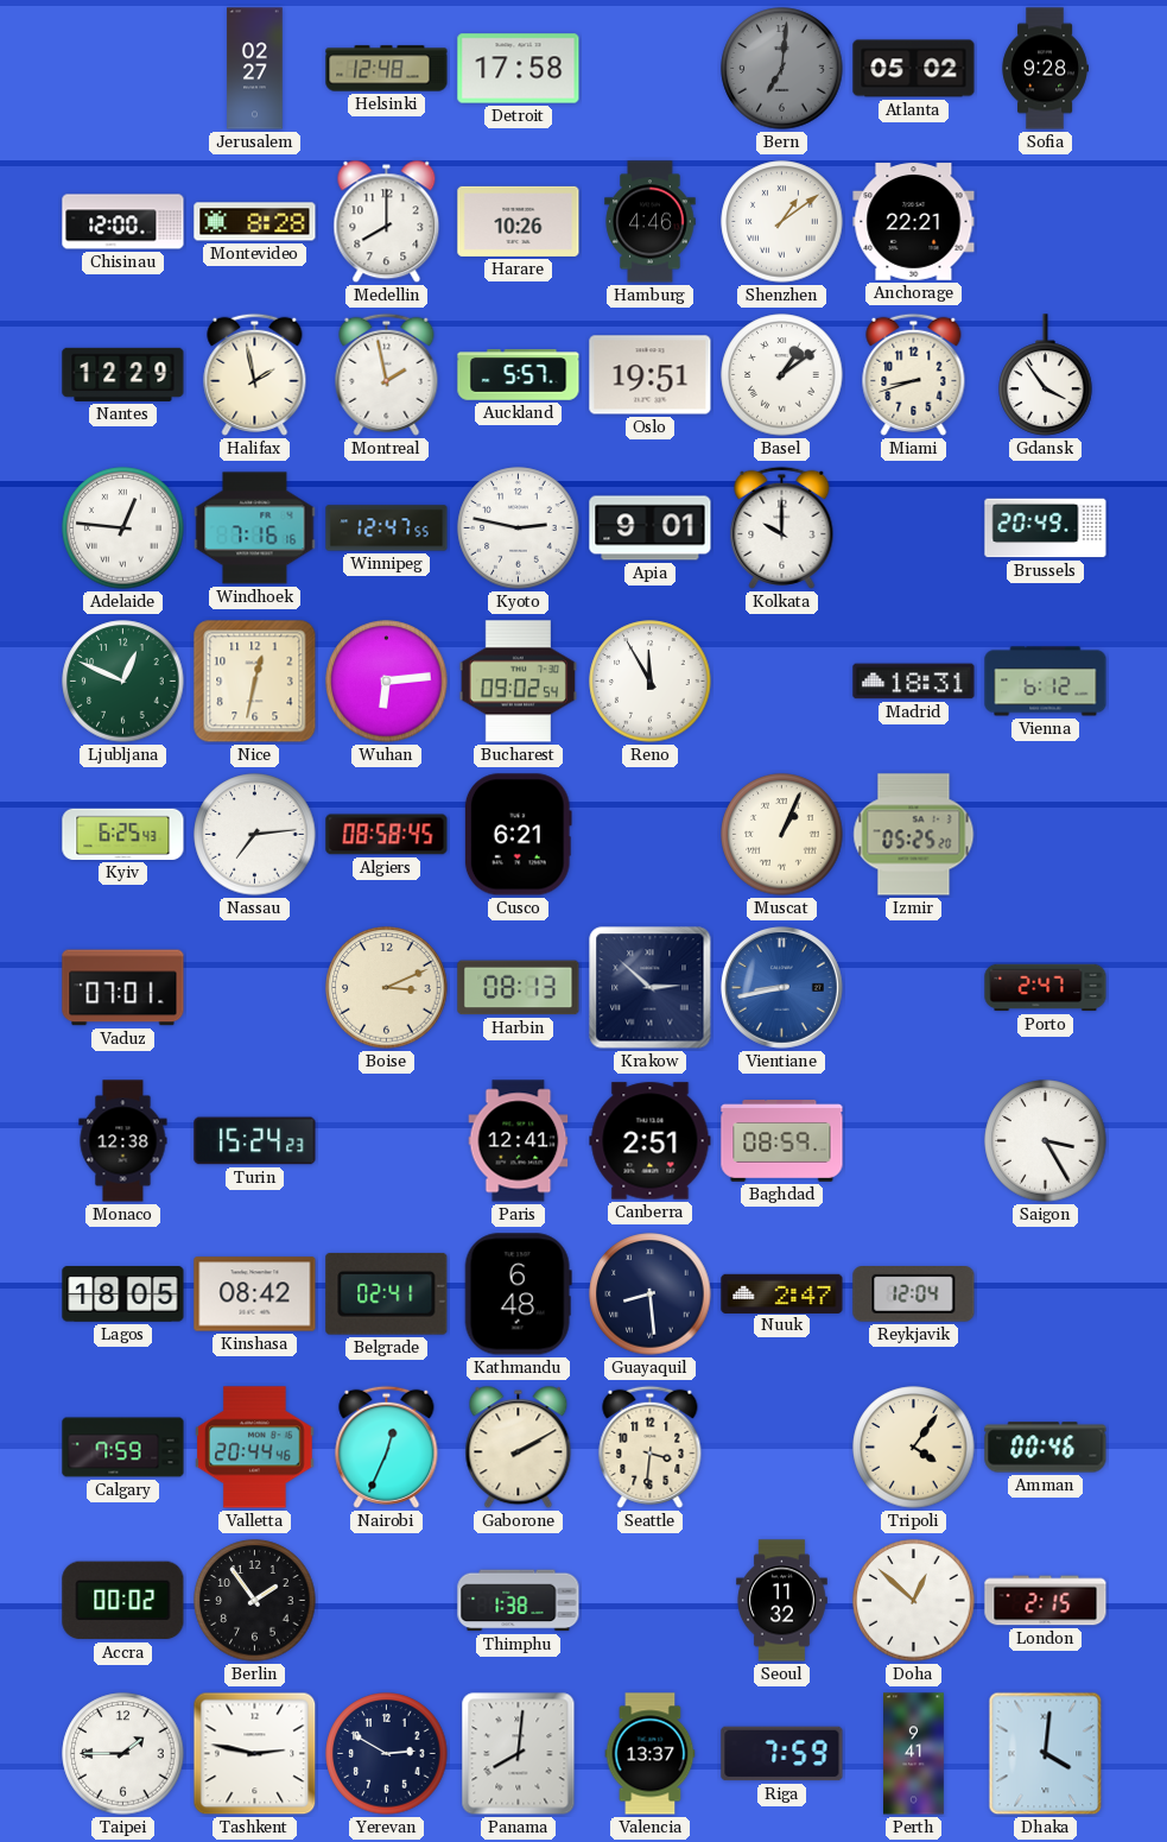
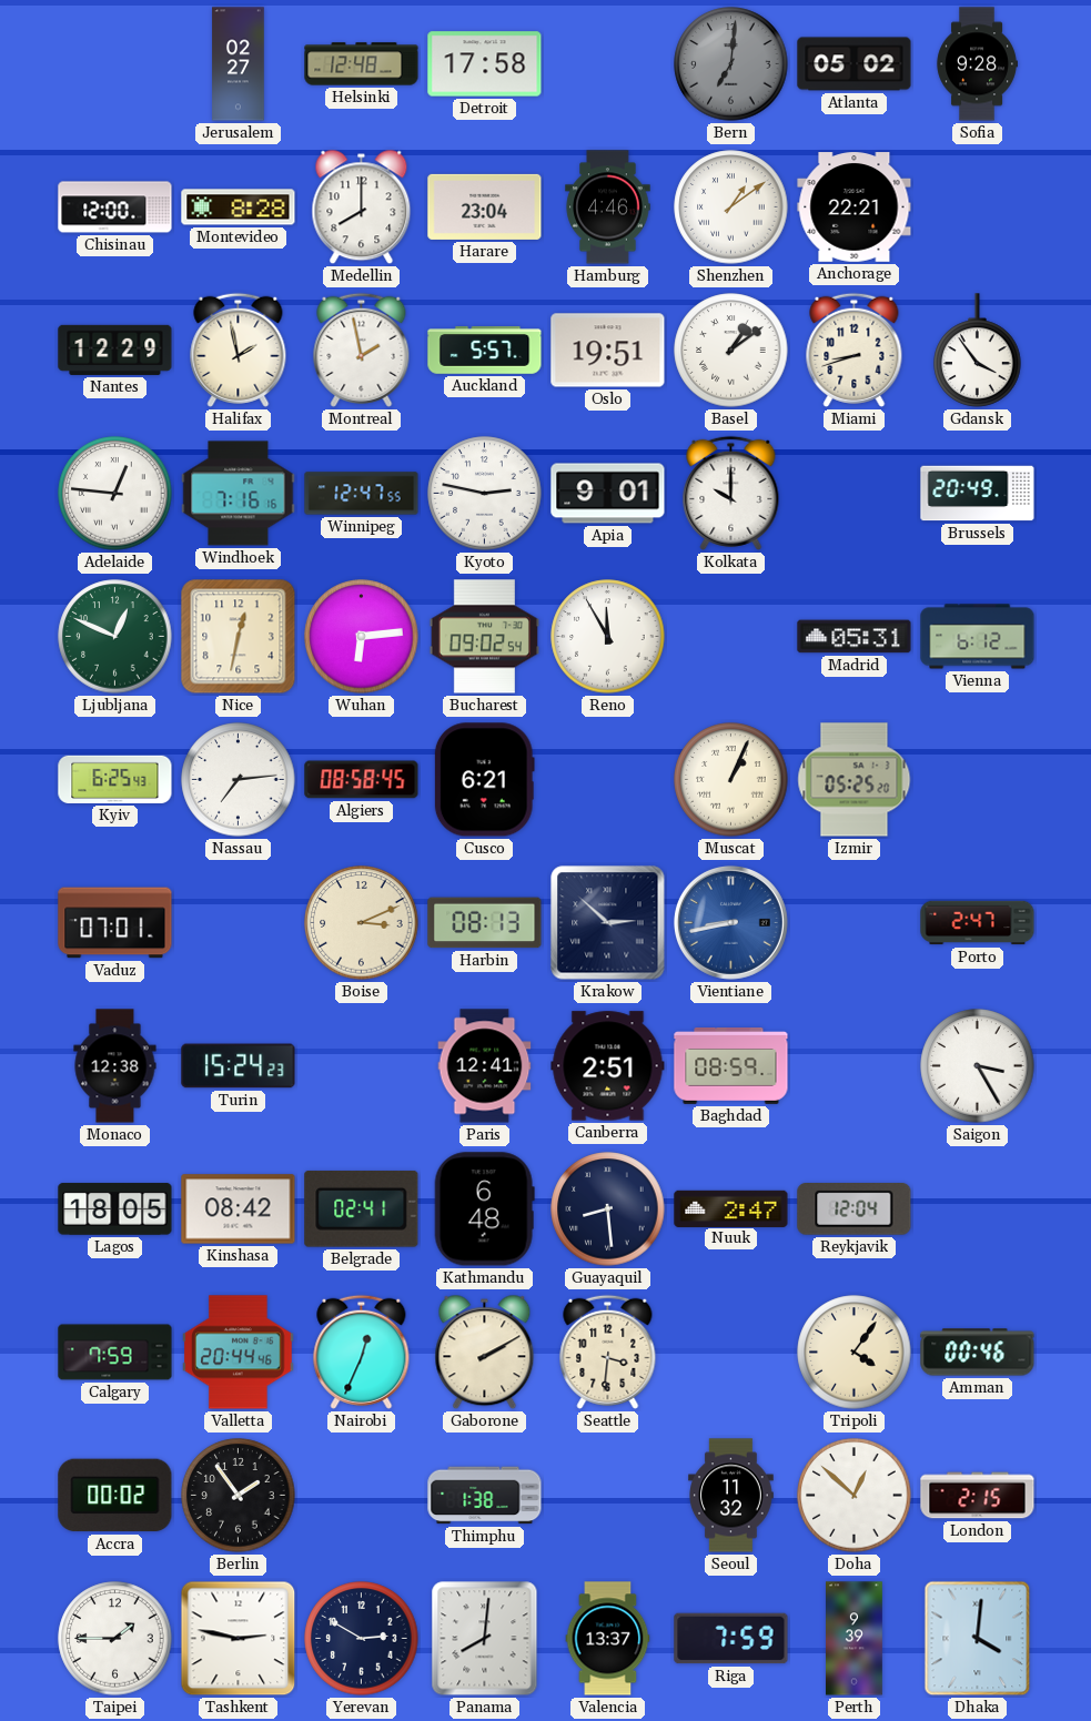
Harare: 10:26 -> 23:04 (485, 206)
Madrid: 18:31 -> 05:31 (855, 637)
Perth: 9:41 -> 9:39 (855, 1639)
